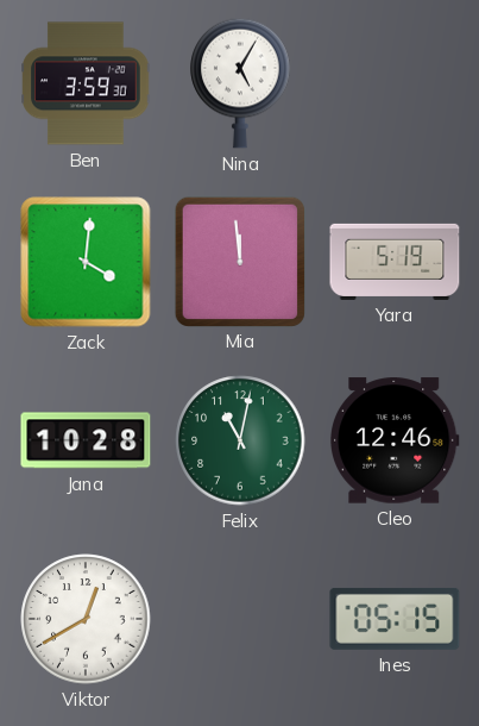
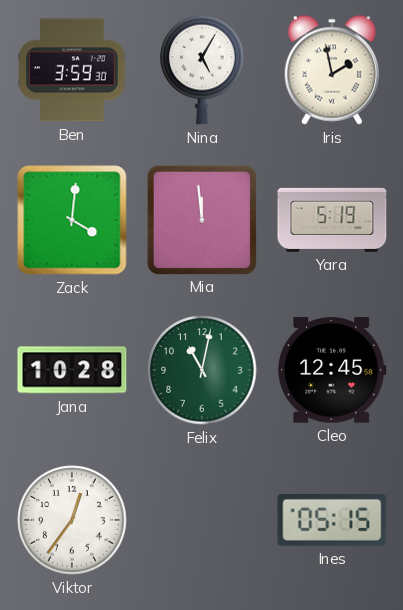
Iris: none -> 1:58 (332, 70)
Cleo: 12:46 -> 12:45 (333, 370)
Viktor: 12:40 -> 12:36 (72, 520)
